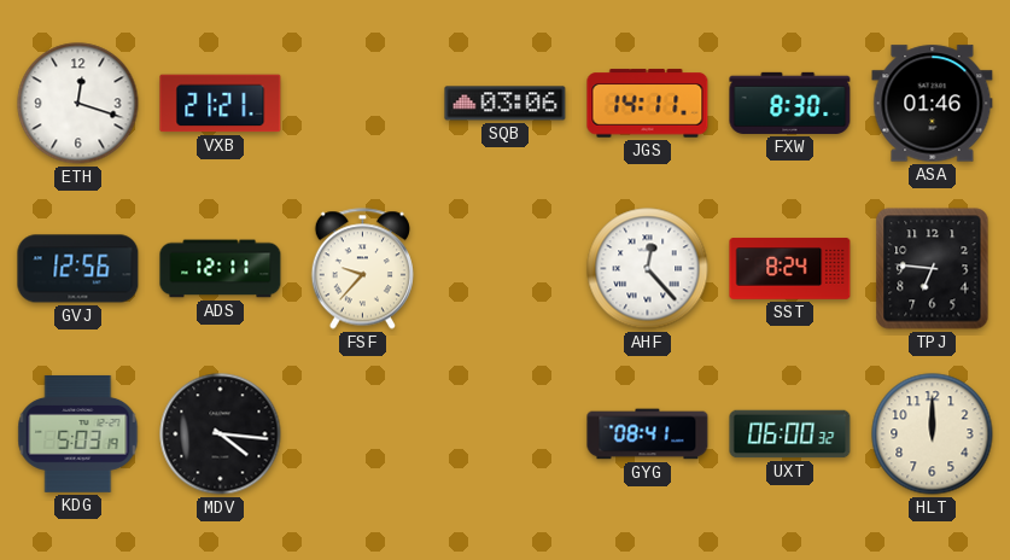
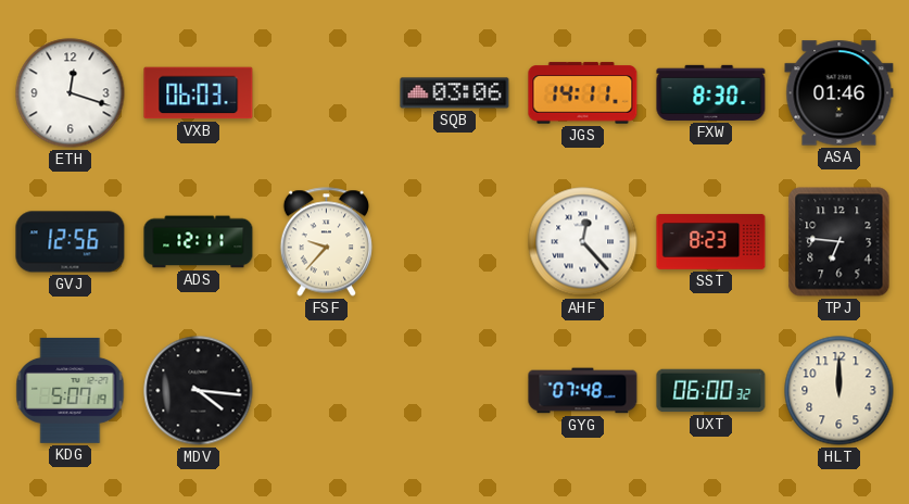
VXB: 21:21 -> 06:03 (199, 93)
SST: 8:24 -> 8:23 (711, 242)
KDG: 5:03 -> 5:07 (71, 390)
GYG: 08:41 -> 07:48 (583, 391)
